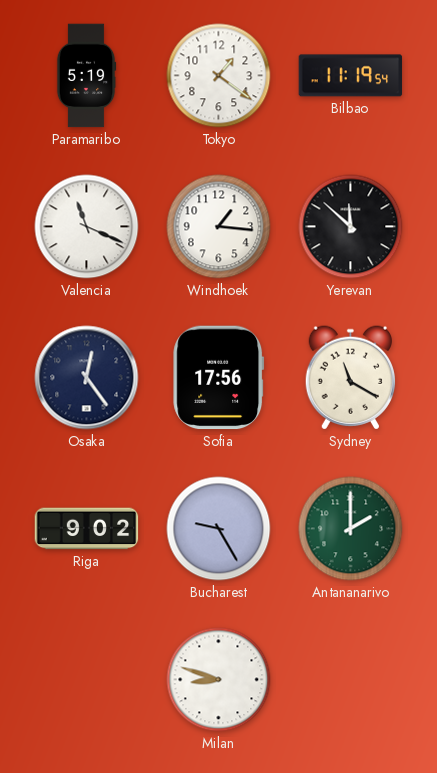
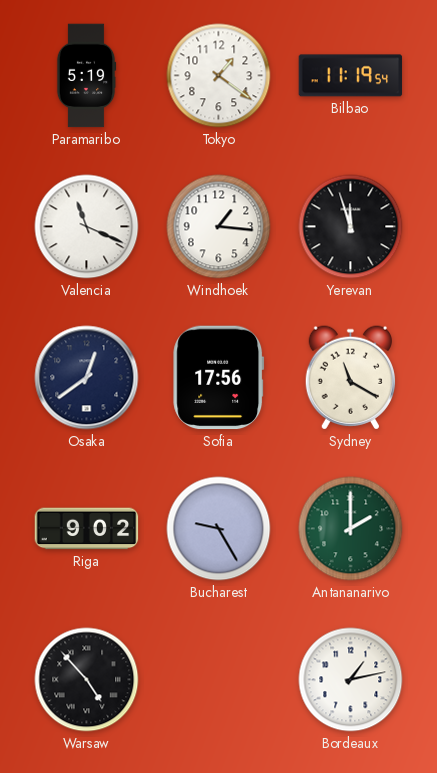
Yerevan: 11:52 -> 11:57 (351, 227)
Osaka: 12:24 -> 12:39 (87, 378)
Warsaw: none -> 4:53 (87, 680)
Milan: 8:48 -> none (219, 680)
Bordeaux: none -> 1:13 (351, 680)
